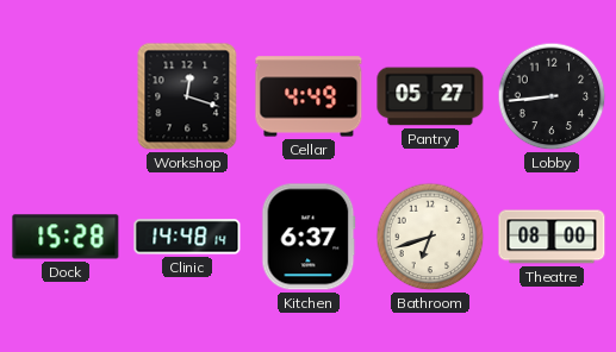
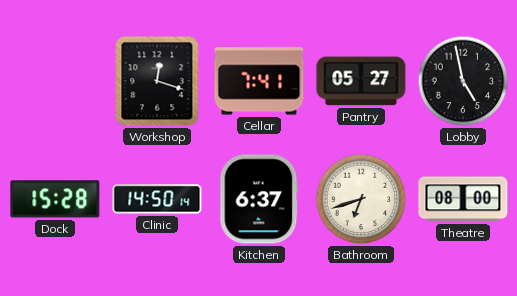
Cellar: 4:49 -> 7:41 (259, 81)
Lobby: 8:44 -> 4:58 (463, 81)
Clinic: 14:48 -> 14:50 (157, 199)
